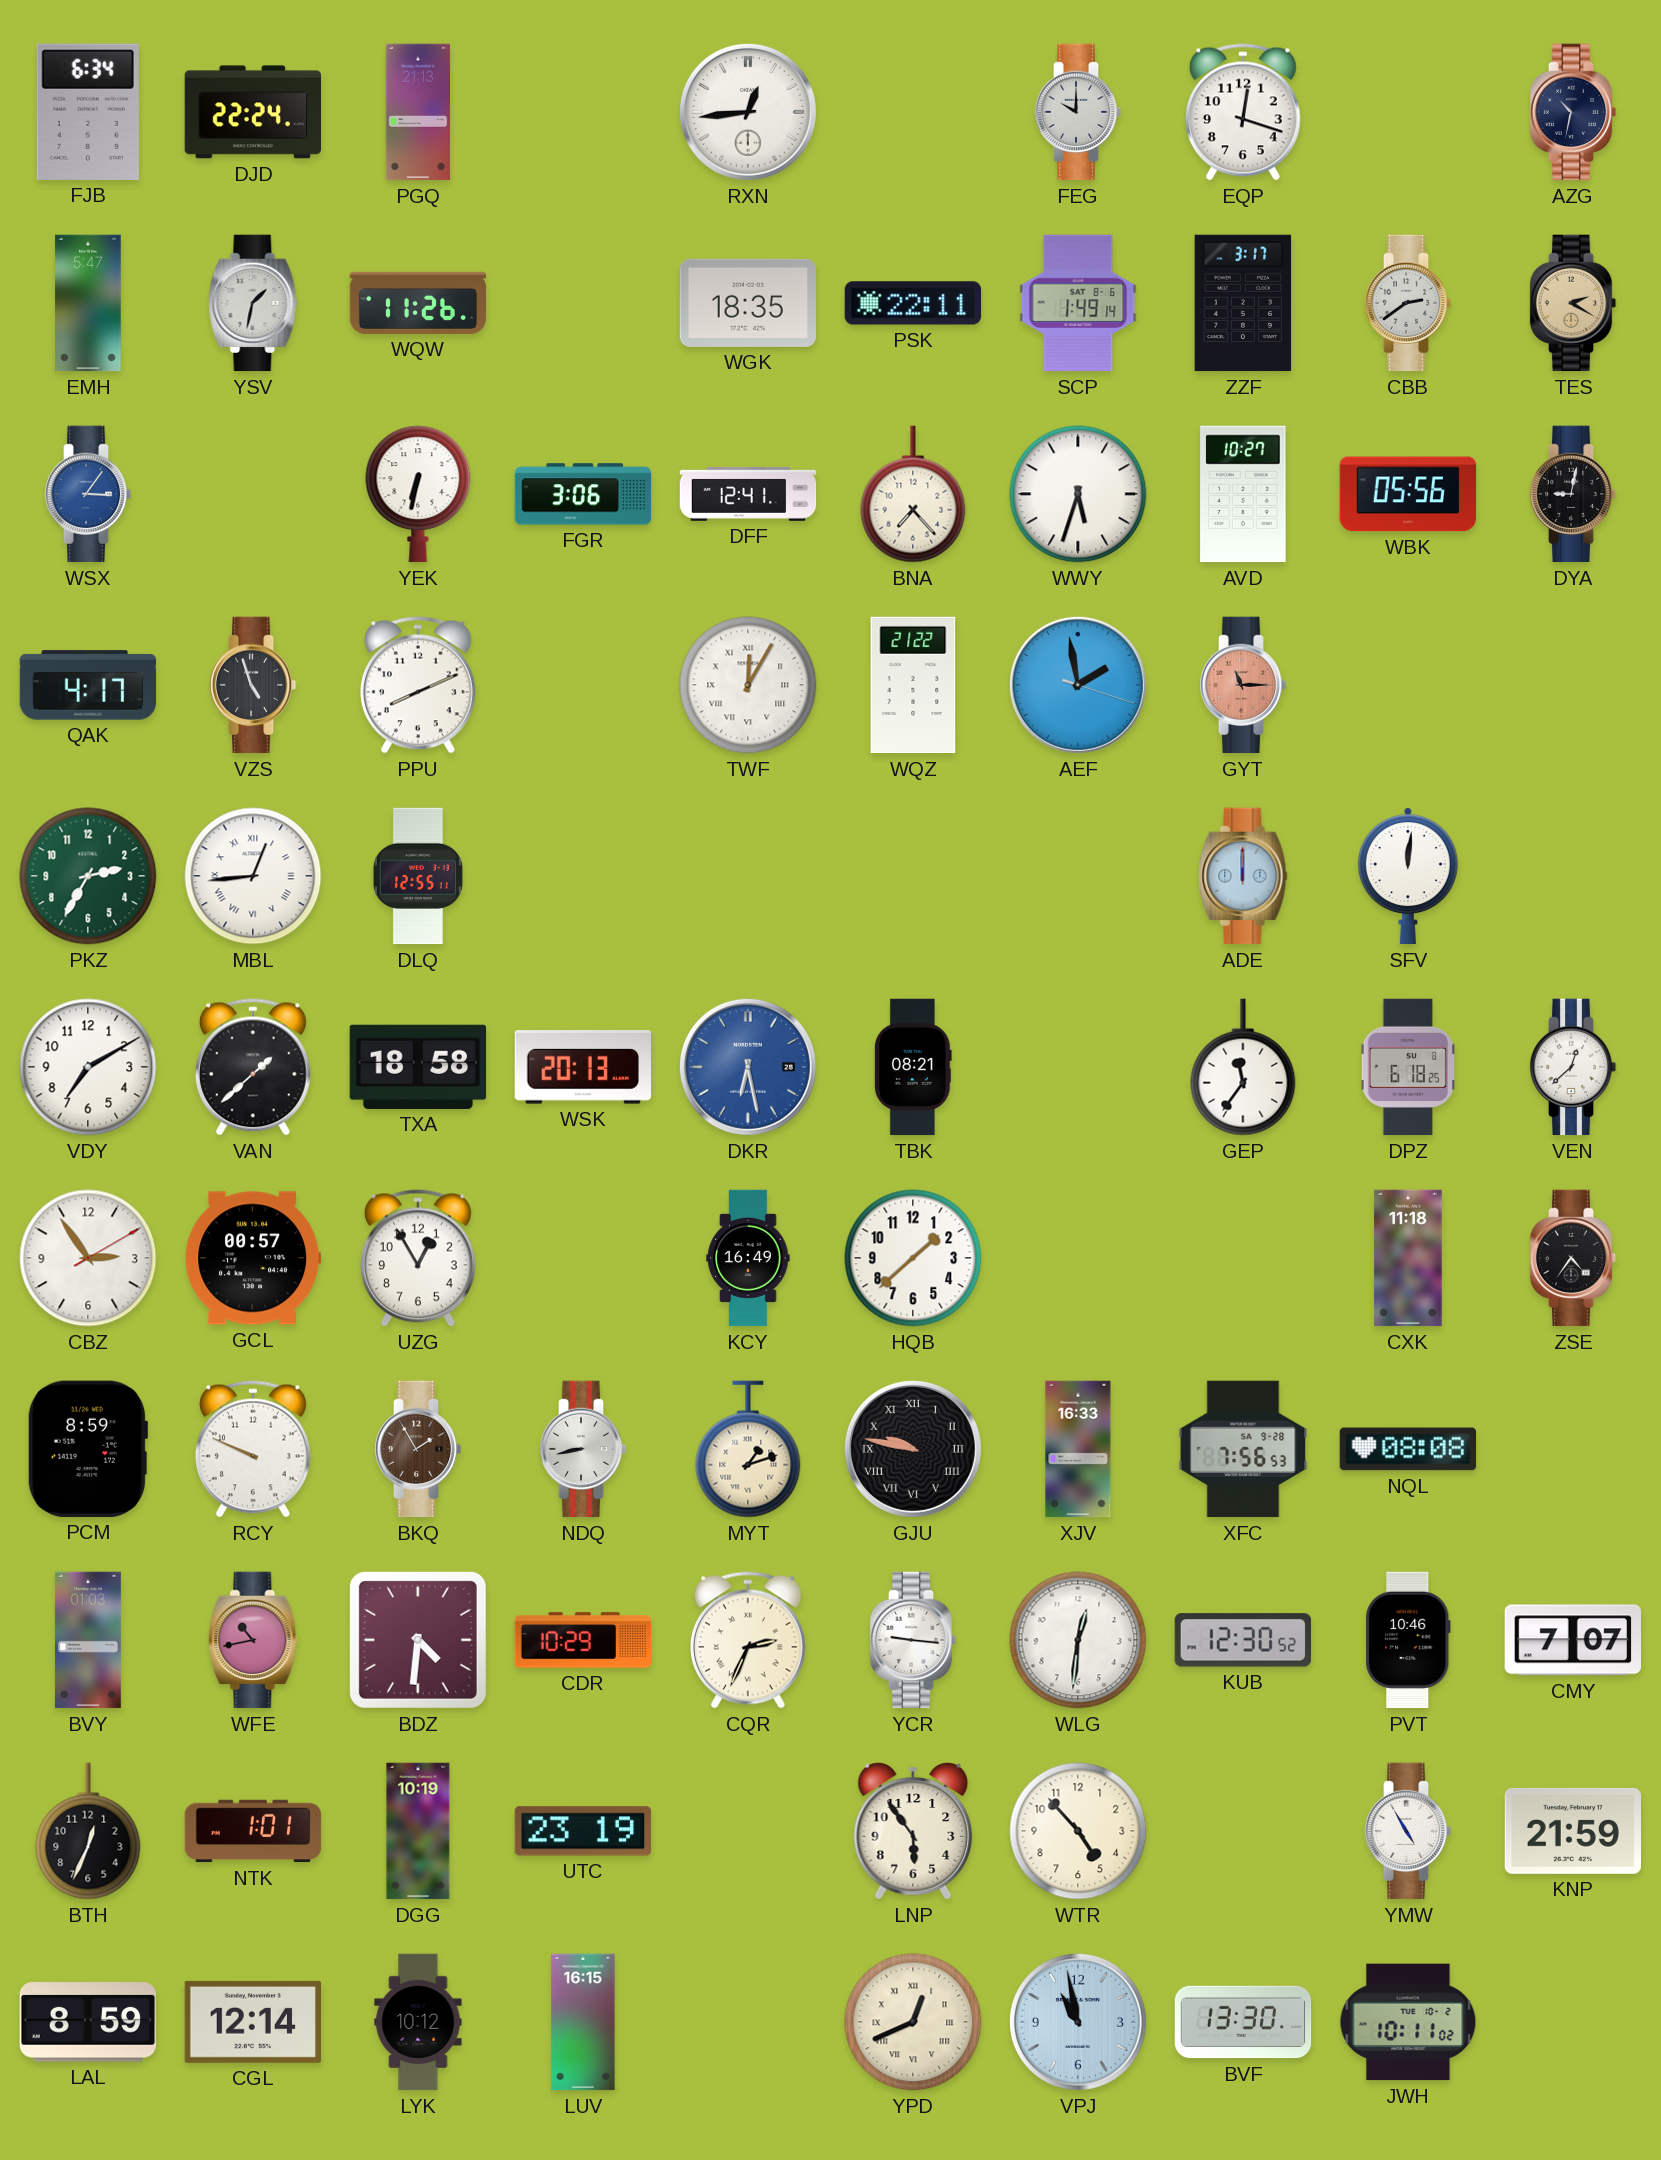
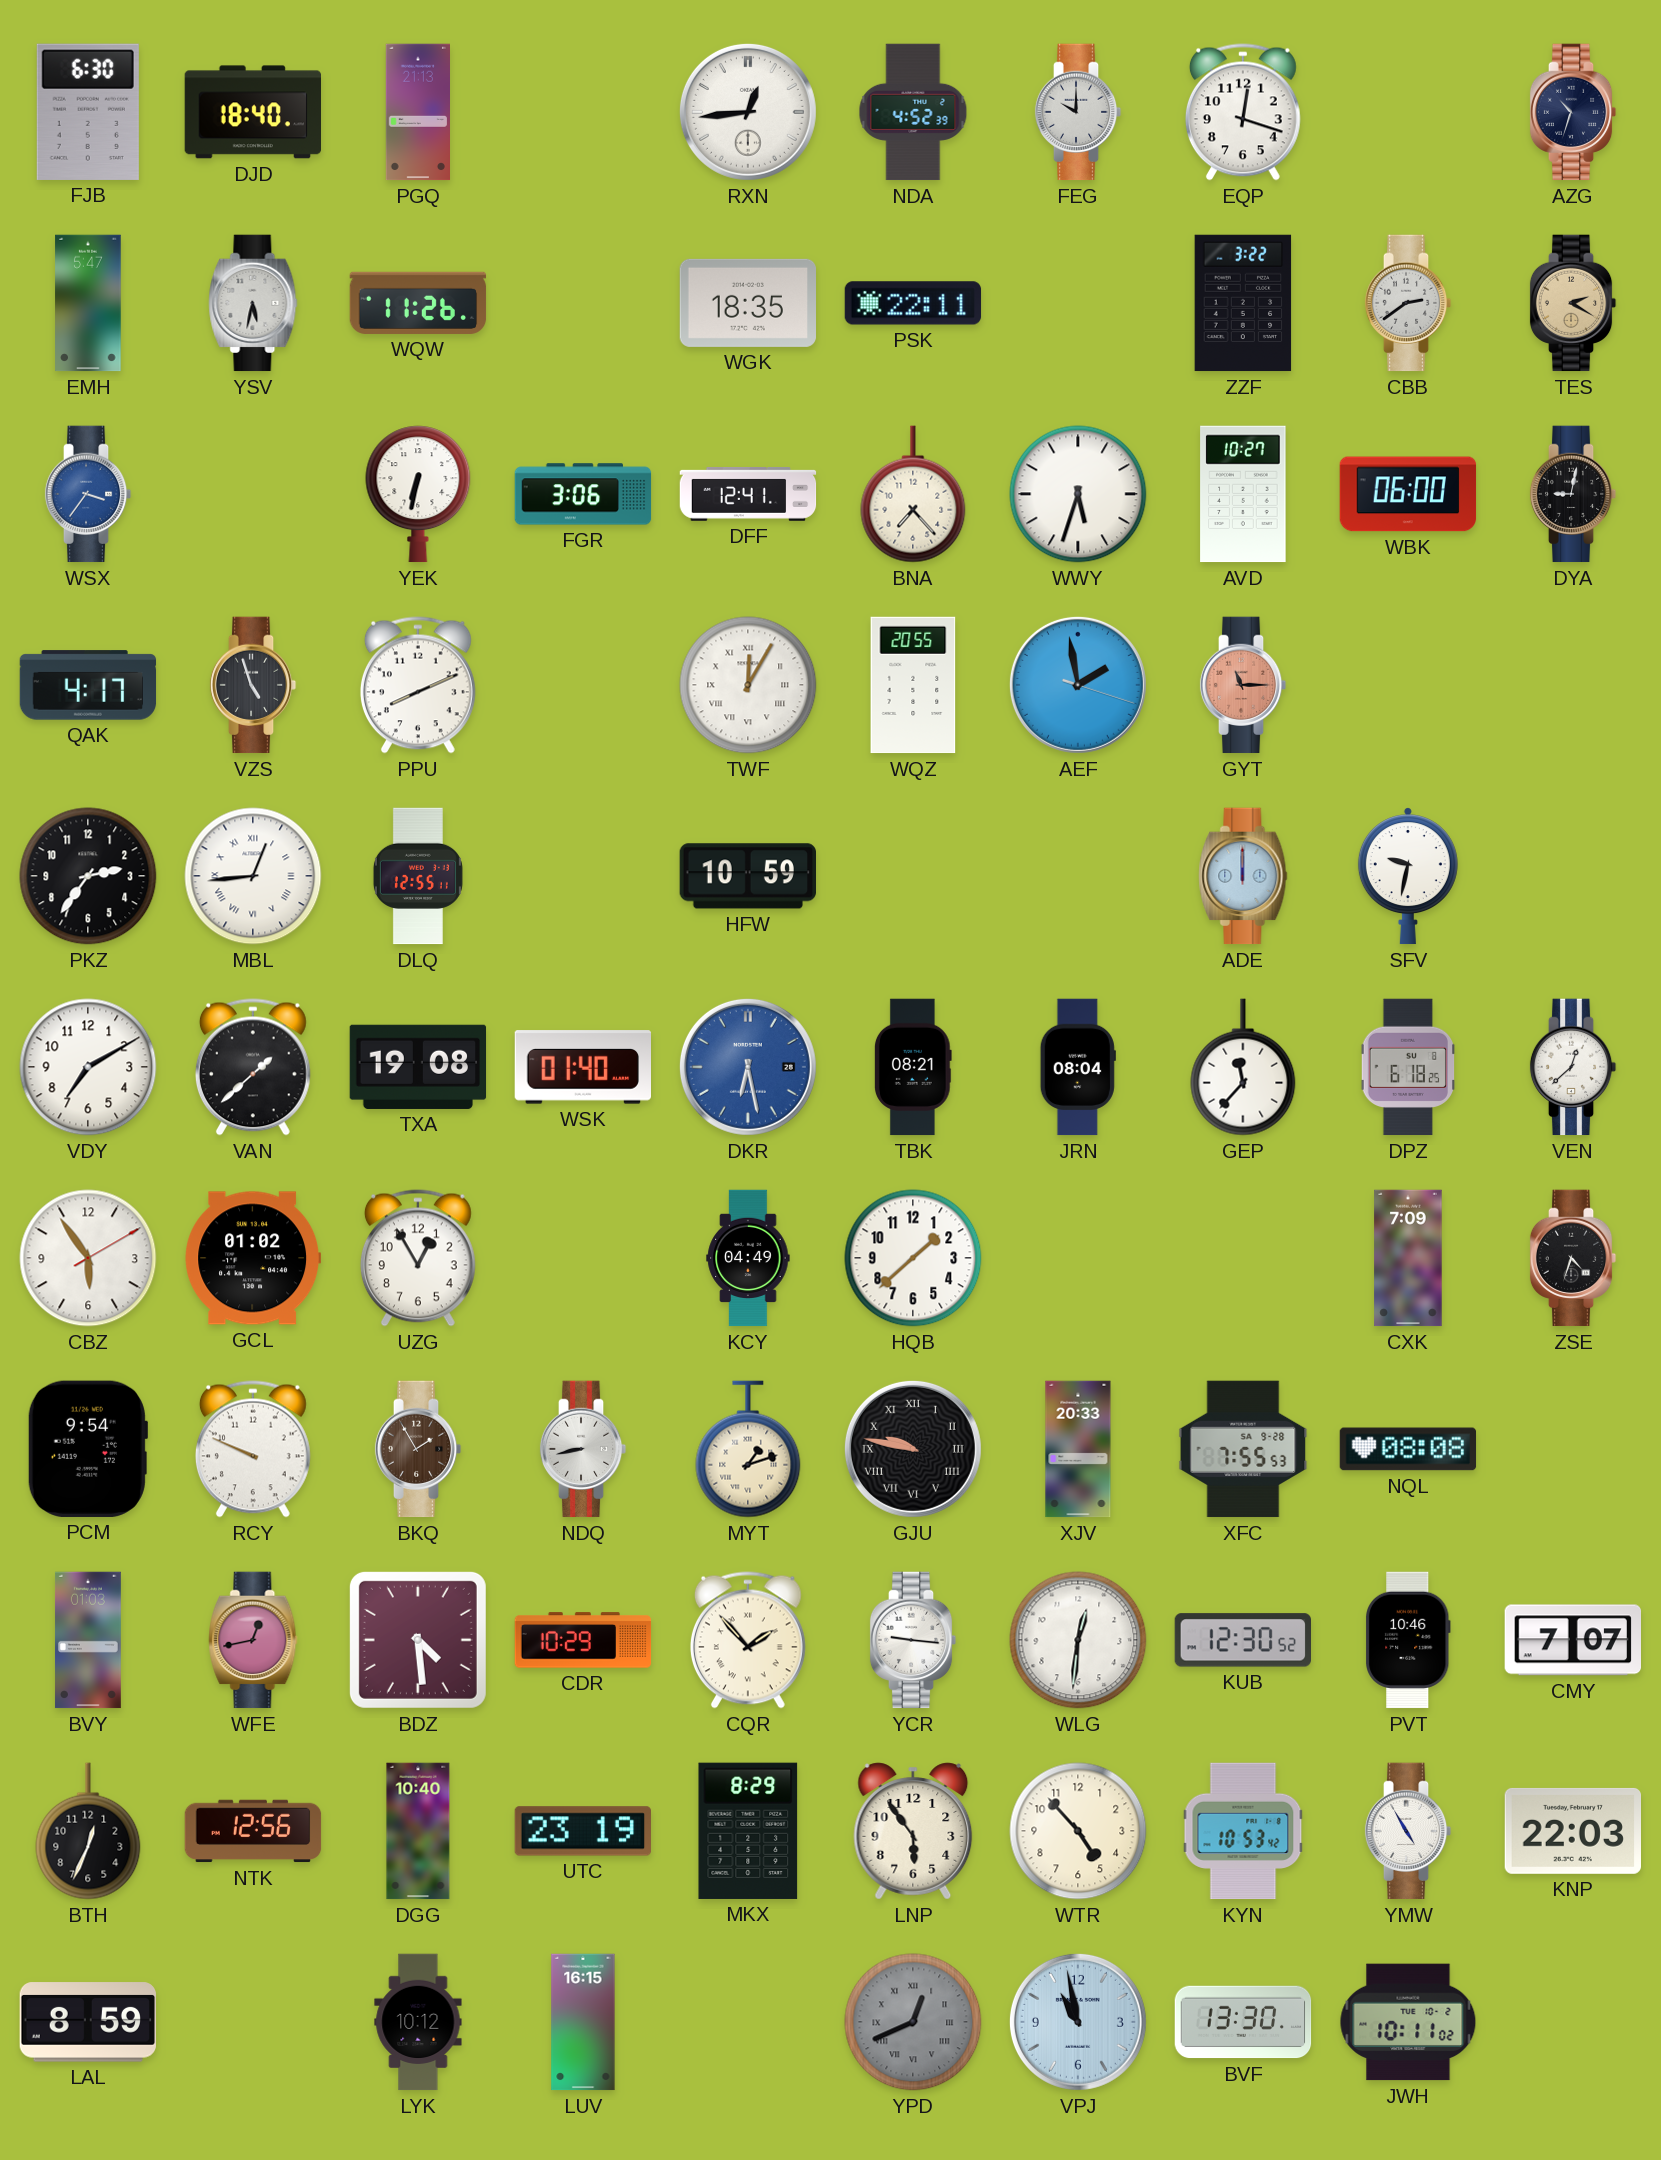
FJB: 6:34 -> 6:30 (88, 112)
DJD: 22:24 -> 18:40 (252, 112)
NDA: none -> 4:52 (913, 112)
AZG: 10:32 -> 10:33 (1573, 112)
YSV: 1:32 -> 5:32 (253, 303)
SCP: 1:49 -> none (1078, 303)
ZZF: 3:17 -> 3:22 (1243, 303)
WSX: 3:06 -> 3:36 (88, 494)
WBK: 05:56 -> 06:00 (1408, 494)
WQZ: 21:22 -> 20:55 (913, 685)
PKZ: 2:35 -> 2:36 (88, 876)
PKZ dial: green -> black (88, 876)
HFW: none -> 10:59 (747, 876)
SFV: 12:01 -> 9:32 (1408, 876)
TXA: 18:58 -> 19:08 (418, 1067)
WSK: 20:13 -> 01:40 (582, 1067)
JRN: none -> 08:04 (1078, 1067)
GEP: 11:36 -> 11:37 (1243, 1067)
CBZ: 2:54 -> 5:54 (88, 1258)
GCL: 00:57 -> 01:02 (252, 1258)
KCY: 16:49 -> 04:49 (748, 1258)
CXK: 11:18 -> 7:09 (1408, 1258)
ZSE: 4:36 -> 4:33 (1573, 1258)
PCM: 8:59 -> 9:54 (87, 1449)
XJV: 16:33 -> 20:33 (1078, 1449)
XFC: 7:56 -> 7:55 (1243, 1449)
WFE: 10:43 -> 12:43 (253, 1640)
BDZ: 4:31 -> 4:29 (418, 1640)
CQR: 2:34 -> 1:53 (748, 1640)
NTK: 1:01 -> 12:56 (253, 1831)
DGG: 10:19 -> 10:40 (418, 1831)
MKX: none -> 8:29 (748, 1831)
KYN: none -> 10:53 (1243, 1831)
KNP: 21:59 -> 22:03 (1572, 1831)
CGL: 12:14 -> none (252, 2022)
YPD dial: cream -> grey (913, 2022)
